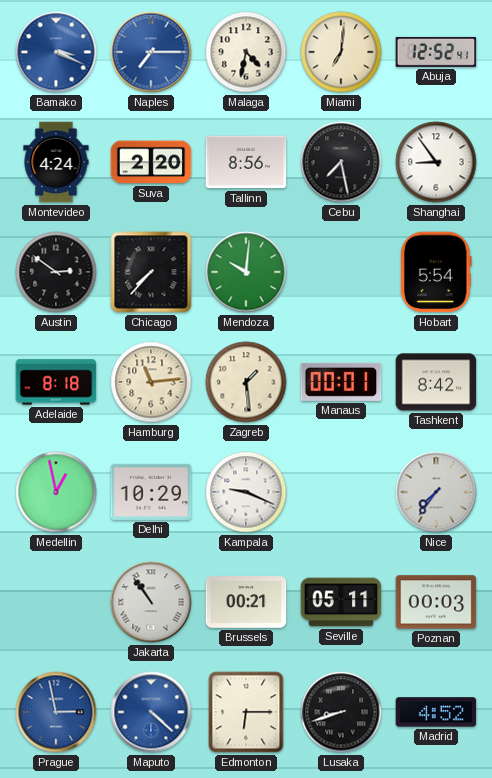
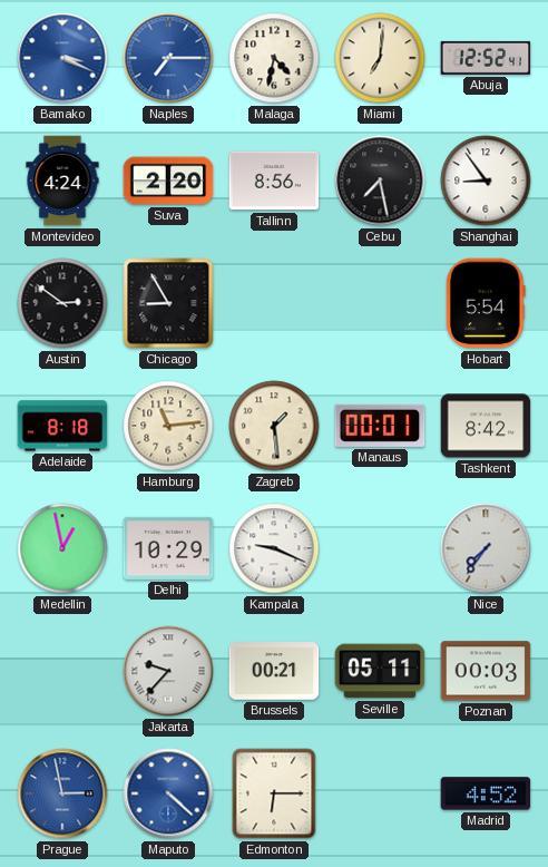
Chicago: 7:37 -> 8:55 (168, 303)
Mendoza: 10:01 -> none (246, 272)
Jakarta: 10:54 -> 9:37 (168, 671)
Lusaka: 8:42 -> none (341, 712)
